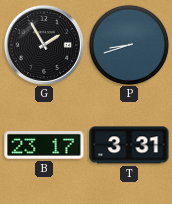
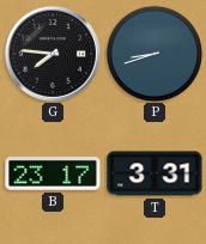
G: 1:55 -> 7:46 (53, 54)
